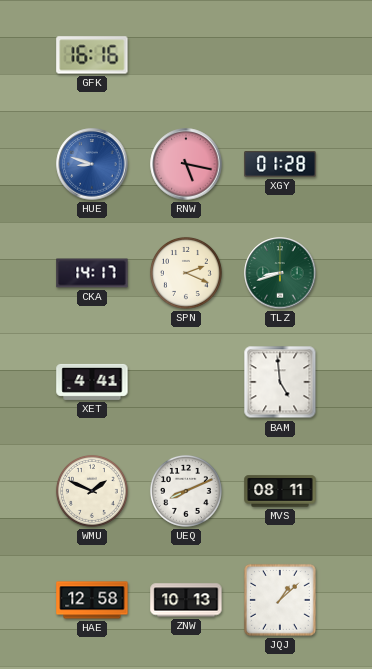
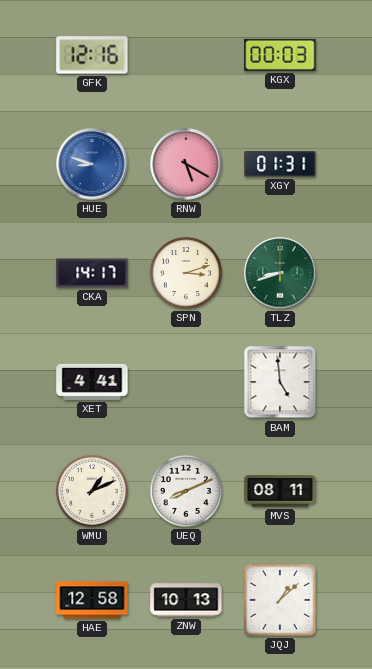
GFK: 16:16 -> 12:16 (92, 55)
KGX: none -> 00:03 (280, 55)
RNW: 5:17 -> 5:20 (186, 164)
XGY: 01:28 -> 01:31 (280, 164)
SPN: 2:19 -> 3:12 (186, 273)
WMU: 1:49 -> 1:11 (92, 491)
